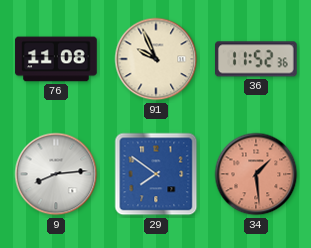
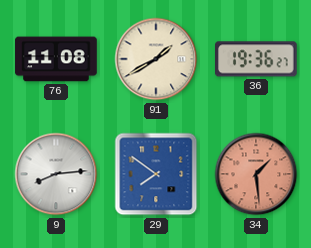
91: 9:56 -> 1:40 (156, 59)
36: 11:52 -> 19:36 (257, 59)
